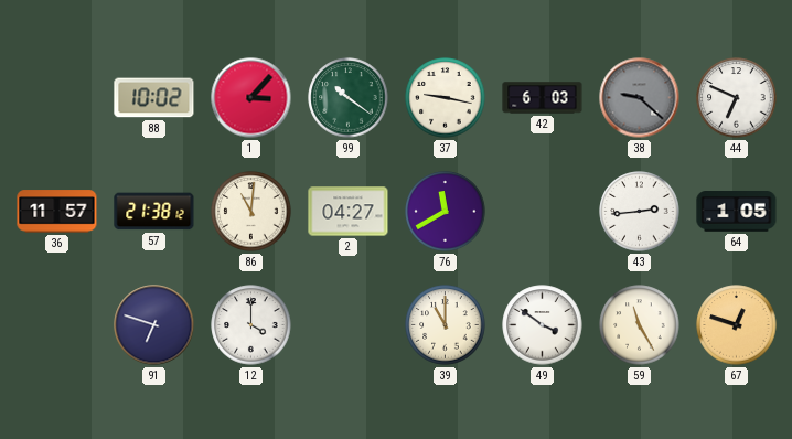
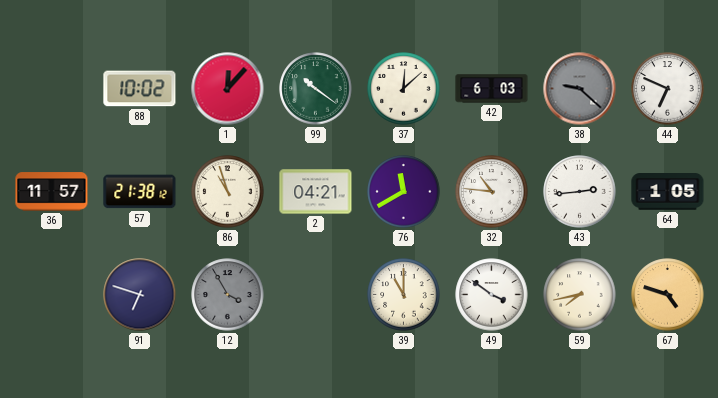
1: 3:07 -> 12:07 (228, 89)
37: 9:17 -> 12:08 (404, 89)
86: 11:01 -> 10:57 (228, 192)
2: 04:27 -> 04:21 (316, 192)
32: none -> 10:46 (492, 192)
12: 4:00 -> 3:55 (228, 295)
12 dial: white -> grey (228, 295)
59: 11:25 -> 7:43 (580, 295)
67: 12:48 -> 4:48 (668, 295)
